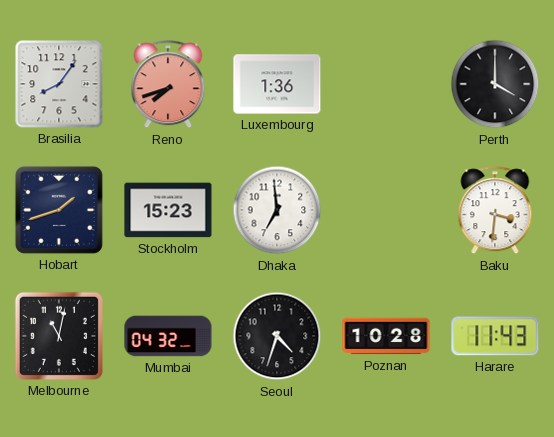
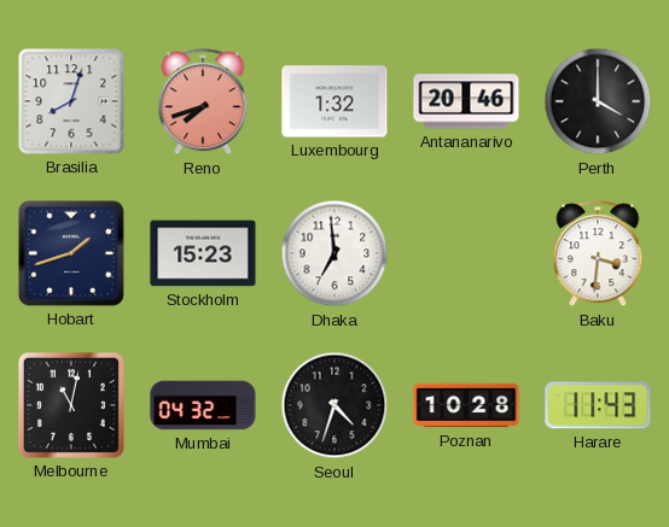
Brasilia: 8:06 -> 8:03 (71, 101)
Luxembourg: 1:36 -> 1:32 (334, 101)
Antananarivo: none -> 20:46 (466, 101)
